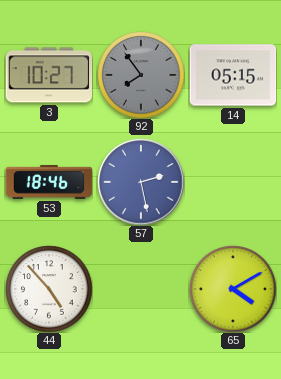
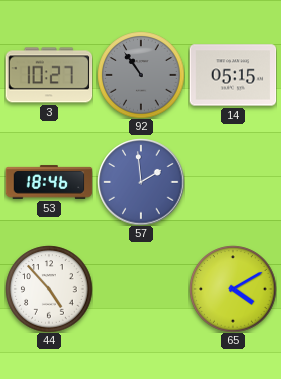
92: 7:54 -> 10:54 (141, 75)
57: 2:28 -> 1:59 (141, 182)
